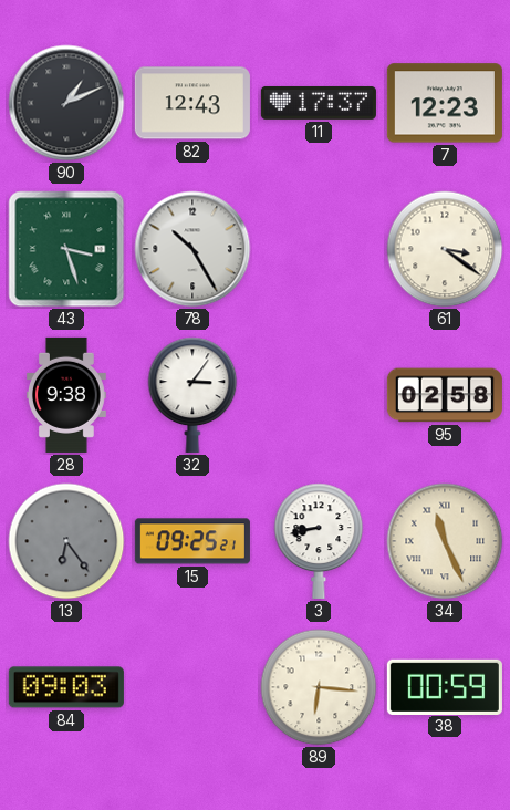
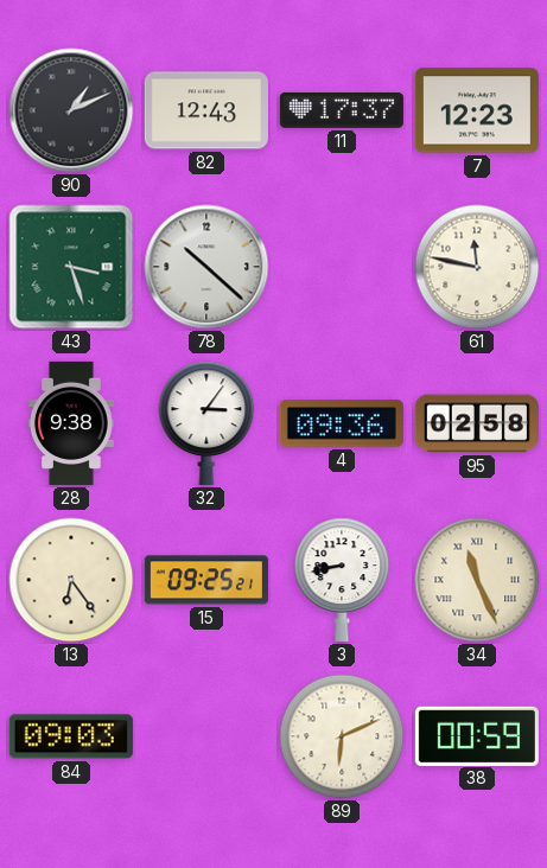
78: 10:25 -> 10:22 (206, 267)
61: 3:21 -> 11:47 (477, 267)
4: none -> 09:36 (342, 423)
13 dial: grey -> cream (71, 580)
89: 6:16 -> 6:11 (342, 736)
